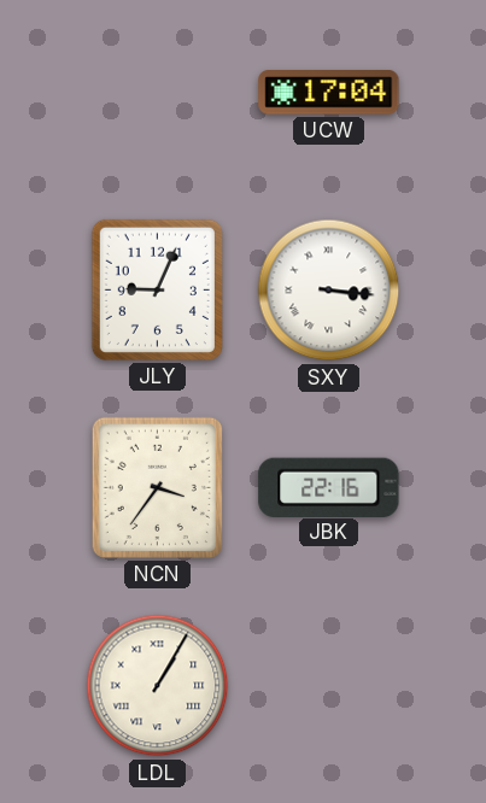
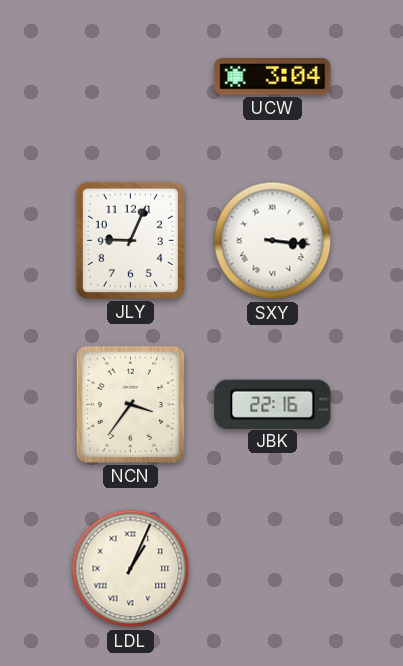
UCW: 17:04 -> 3:04 (273, 77)
LDL: 1:05 -> 1:04 (131, 569)
